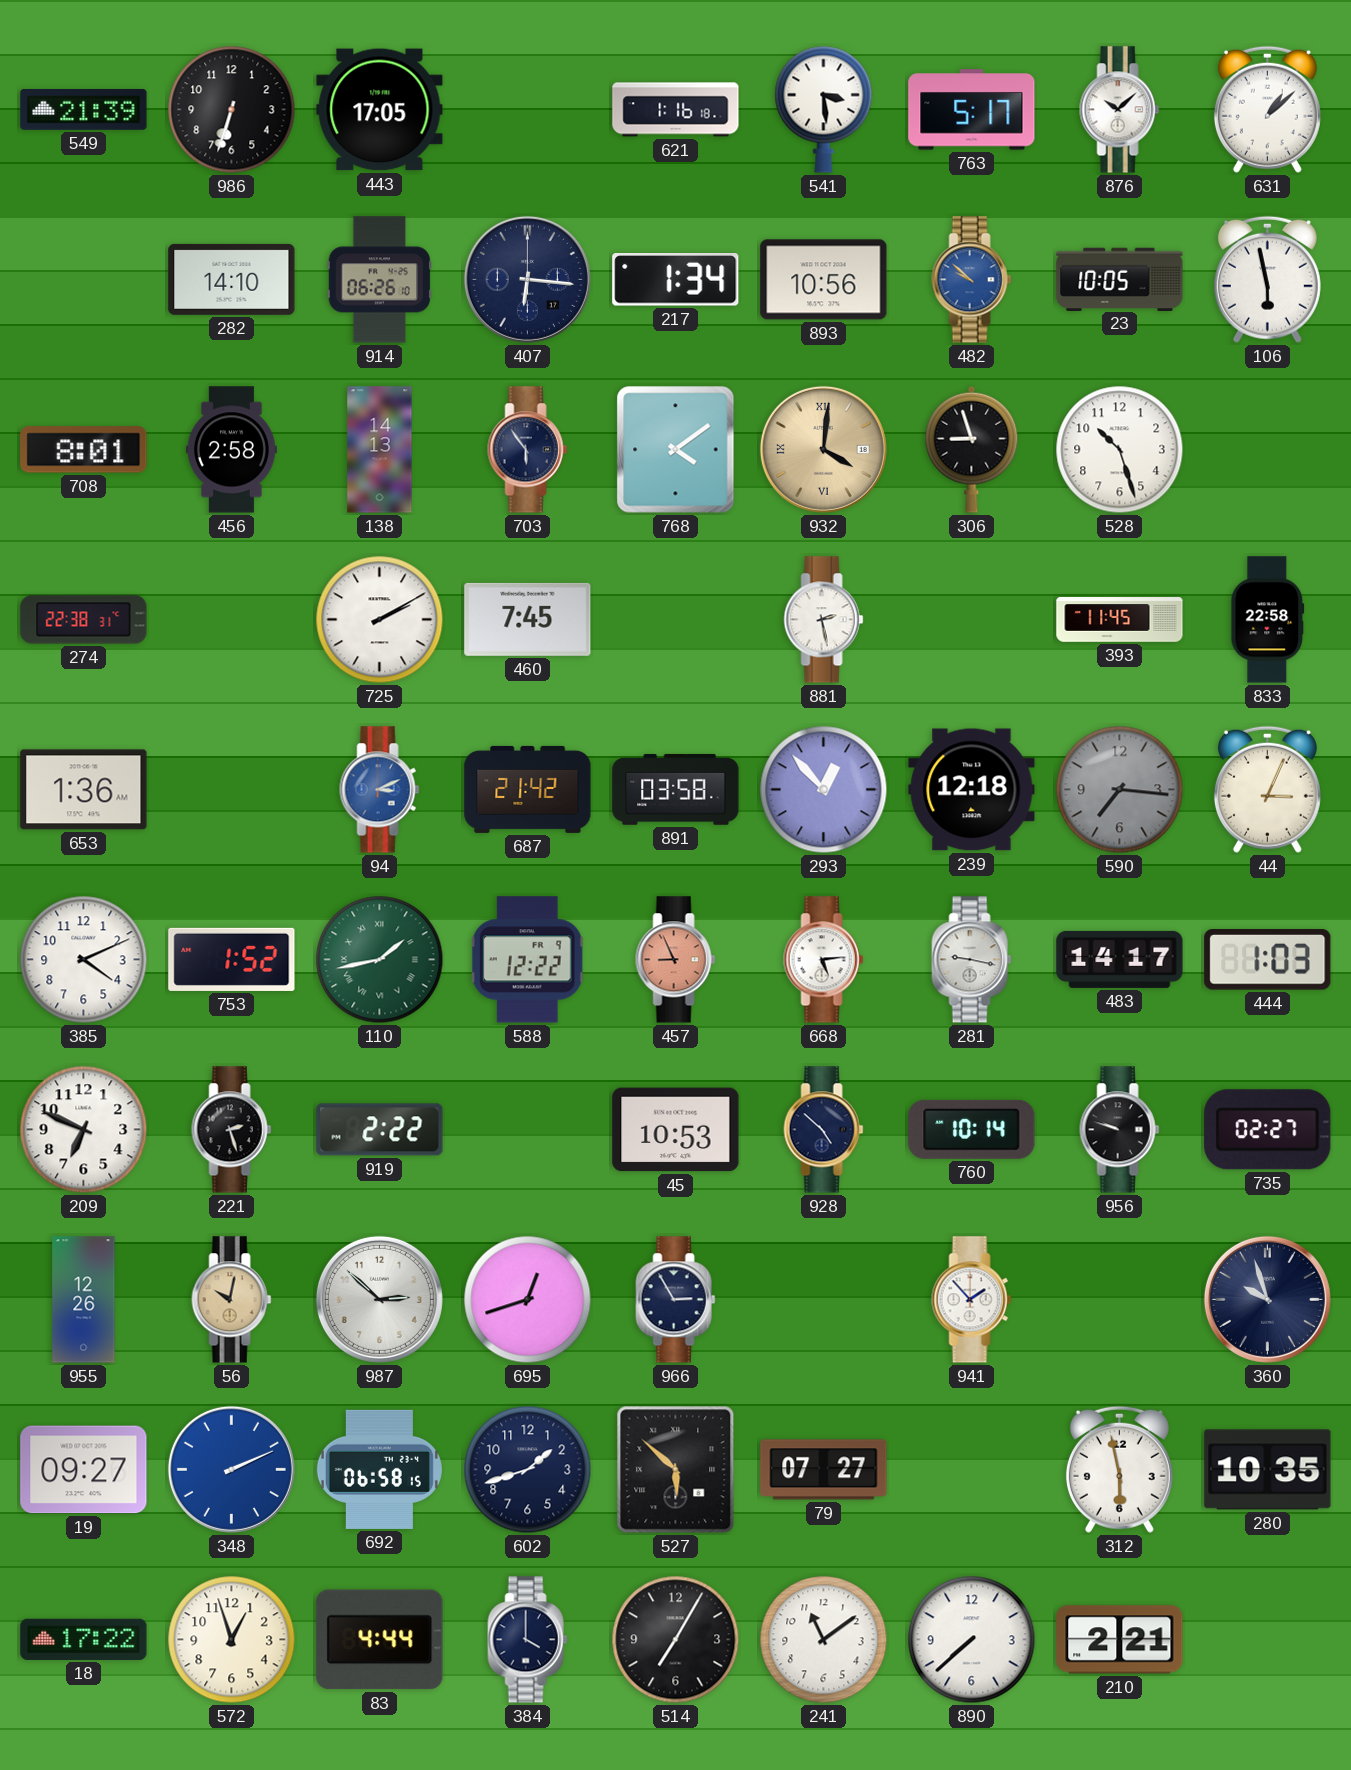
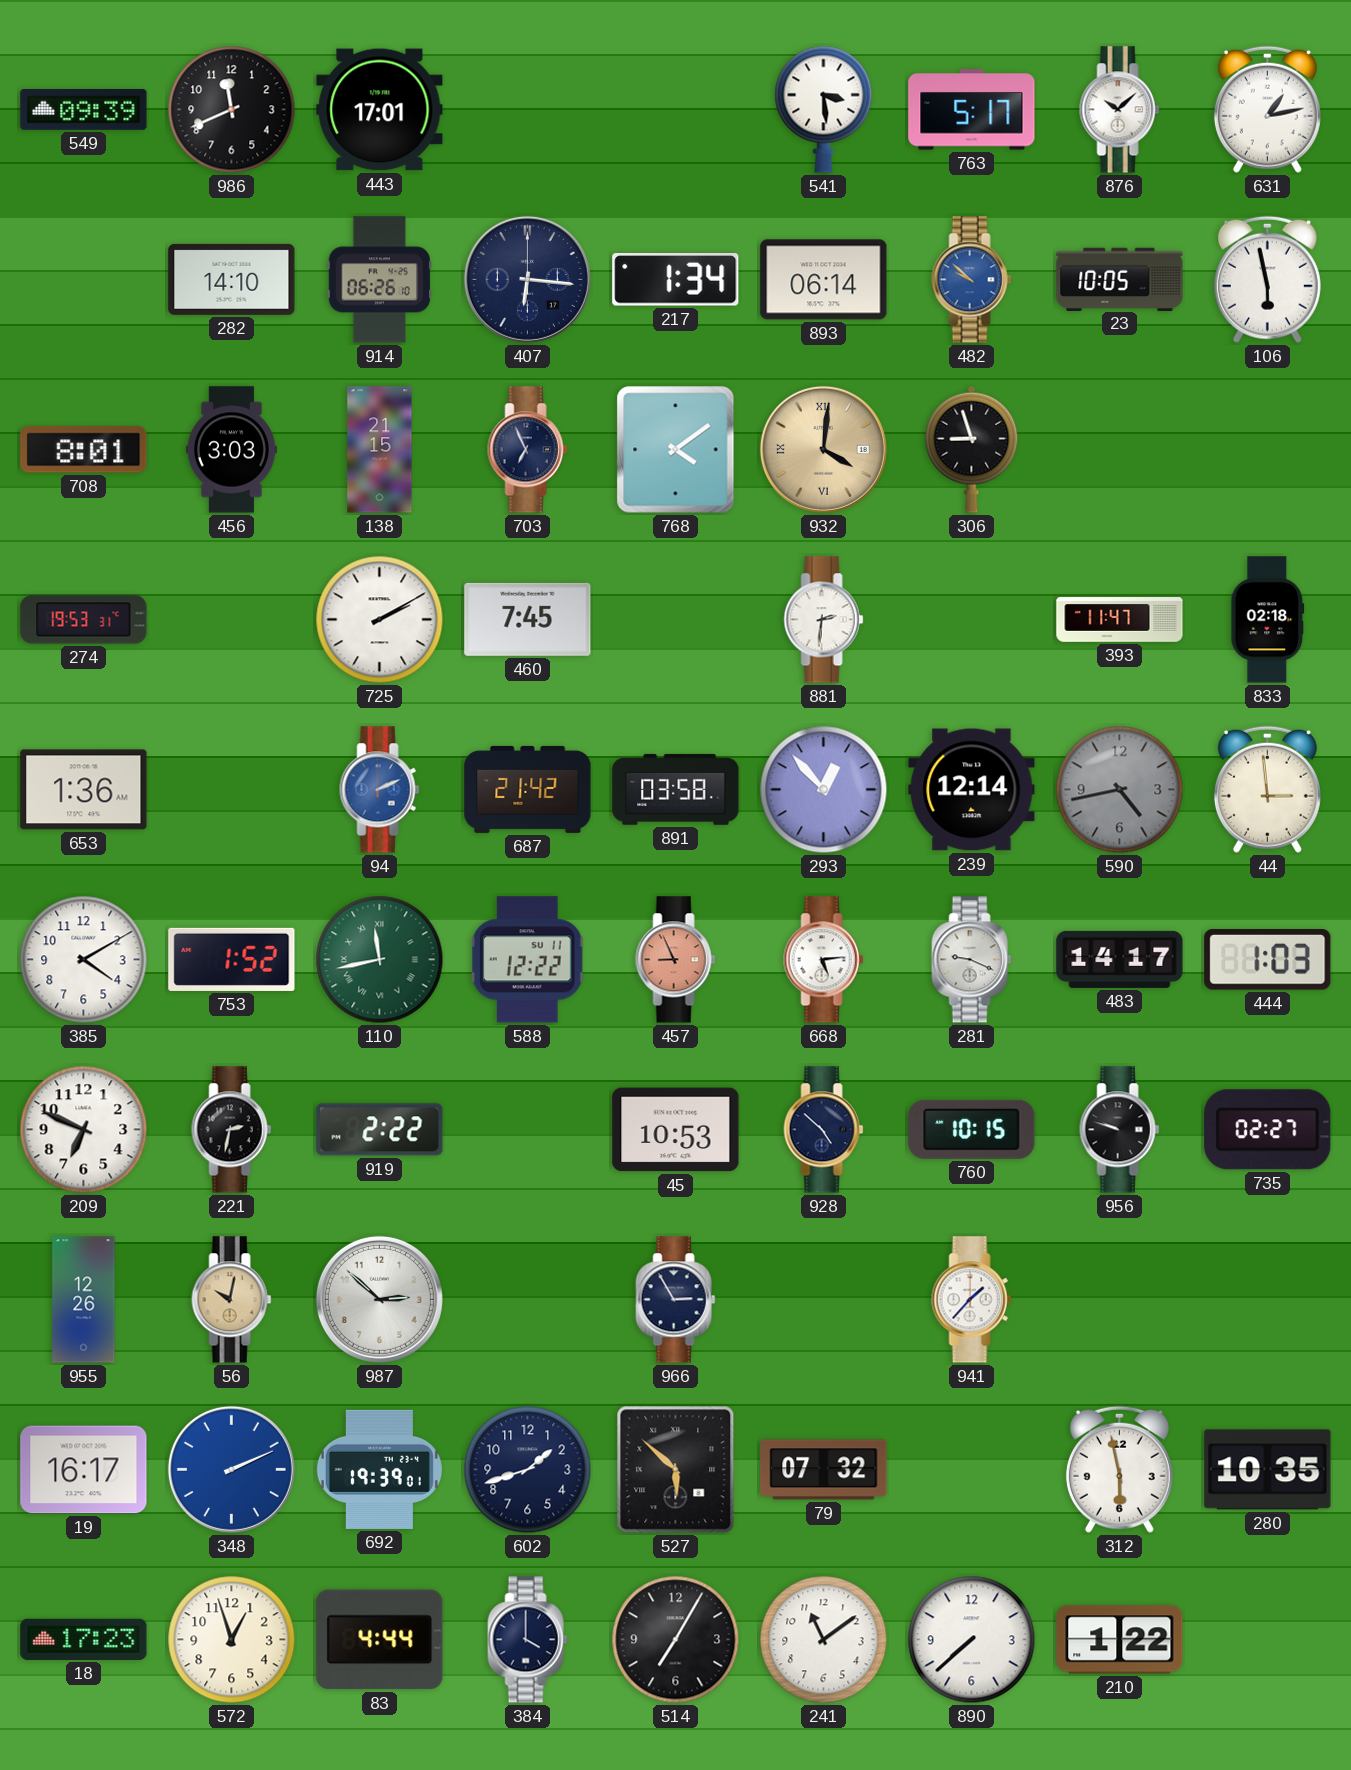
549: 21:39 -> 09:39 (84, 110)
986: 6:33 -> 11:41 (232, 110)
443: 17:05 -> 17:01 (380, 110)
621: 1:16 -> none (676, 110)
631: 1:08 -> 1:13 (1267, 109)
893: 10:56 -> 06:14 (824, 280)
456: 2:58 -> 3:03 (231, 450)
138: 14:13 -> 21:15 (380, 450)
703: 5:54 -> 6:56 (528, 450)
528: 10:27 -> none (1120, 450)
274: 22:38 -> 19:53 (84, 620)
881: 2:28 -> 2:31 (824, 620)
393: 11:45 -> 11:47 (1120, 620)
833: 22:58 -> 02:18 (1268, 620)
94: 3:11 -> 2:11 (380, 790)
239: 12:18 -> 12:14 (972, 790)
590: 7:16 -> 4:43 (1120, 790)
44: 3:04 -> 2:59 (1267, 789)
385: 4:11 -> 4:10 (84, 960)
110: 1:43 -> 11:43 (380, 960)
588 date: FR 9 -> SU 11 (528, 960)
281: 9:17 -> 9:19 (972, 960)
221: 2:27 -> 2:32 (232, 1130)
760: 10:14 -> 10:15 (972, 1129)
695: 12:42 -> none (528, 1300)
941: 1:53 -> 1:37 (972, 1300)
360: 9:57 -> none (1267, 1299)
19: 09:27 -> 16:17 (84, 1470)
692: 06:58 -> 19:39 (379, 1469)
79: 07:27 -> 07:32 (824, 1470)
18: 17:22 -> 17:23 (84, 1639)
210: 2:21 -> 1:22 (1120, 1640)
